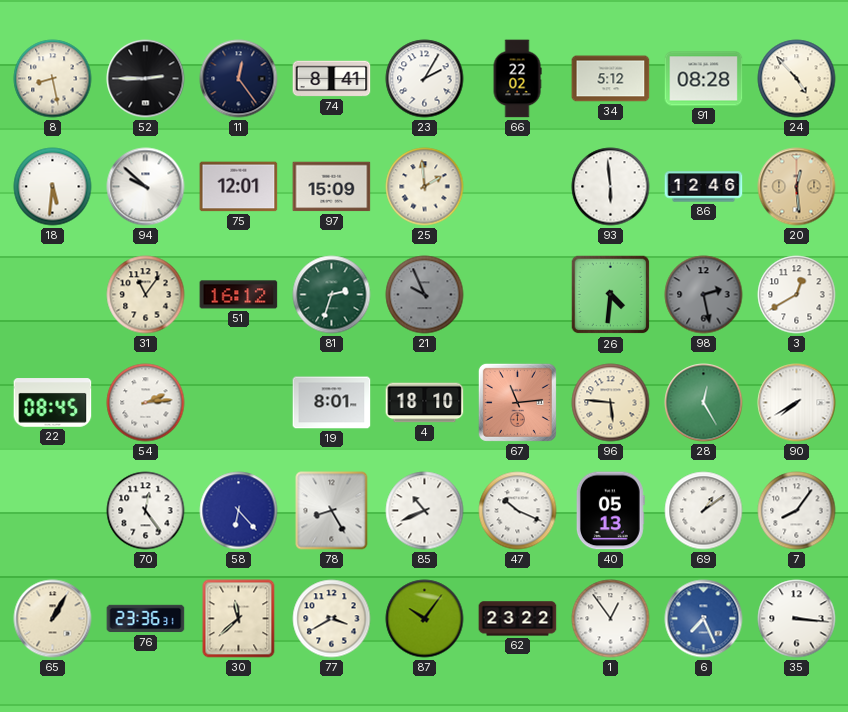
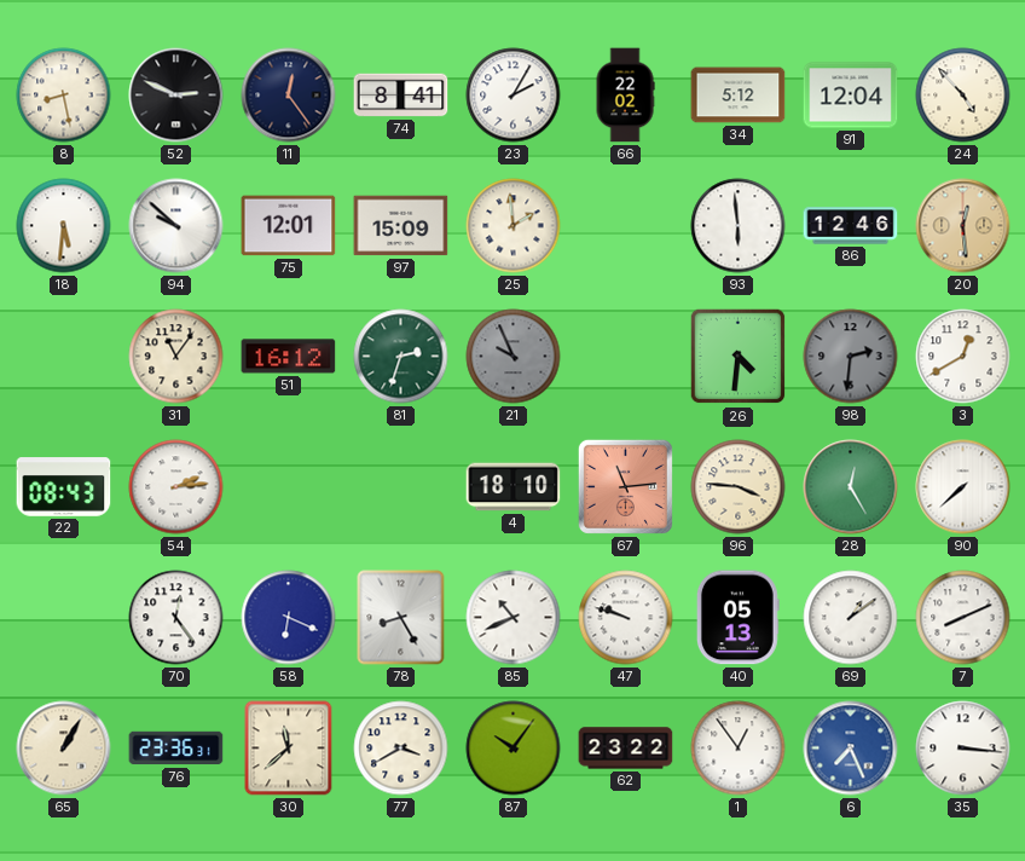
52: 2:45 -> 2:49 (176, 96)
91: 08:28 -> 12:04 (851, 96)
98: 2:28 -> 2:31 (851, 357)
22: 08:45 -> 08:43 (64, 487)
19: 8:01 -> none (332, 403)
96: 5:46 -> 3:46 (739, 487)
90: 7:40 -> 7:38 (963, 487)
58: 6:23 -> 6:19 (289, 618)
47: 10:19 -> 9:48 (626, 618)
7: 8:06 -> 8:11 (963, 618)
